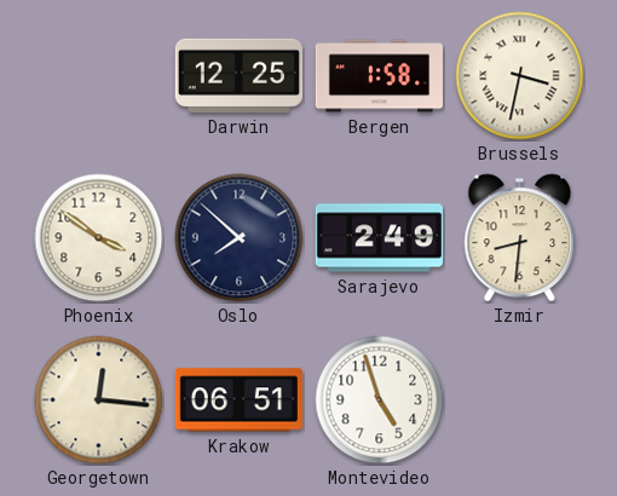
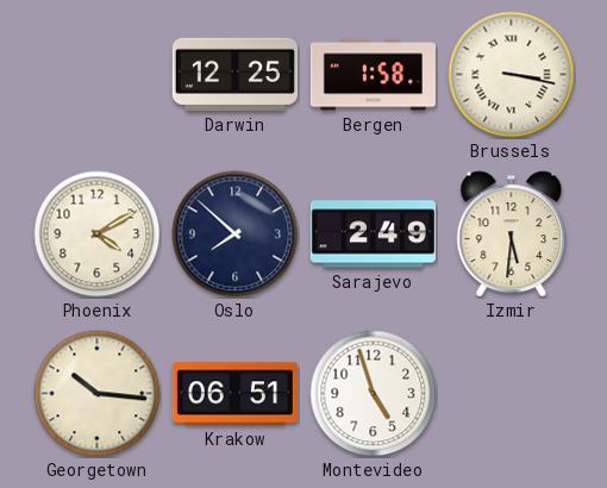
Brussels: 3:32 -> 3:17 (512, 75)
Phoenix: 3:51 -> 4:10 (98, 234)
Izmir: 8:31 -> 5:31 (512, 234)
Georgetown: 12:16 -> 10:16 (98, 394)
